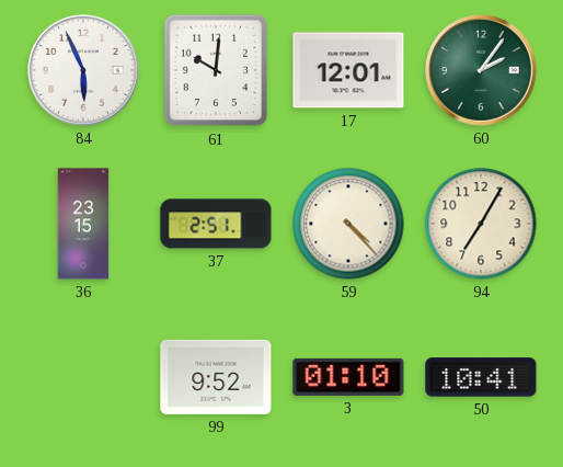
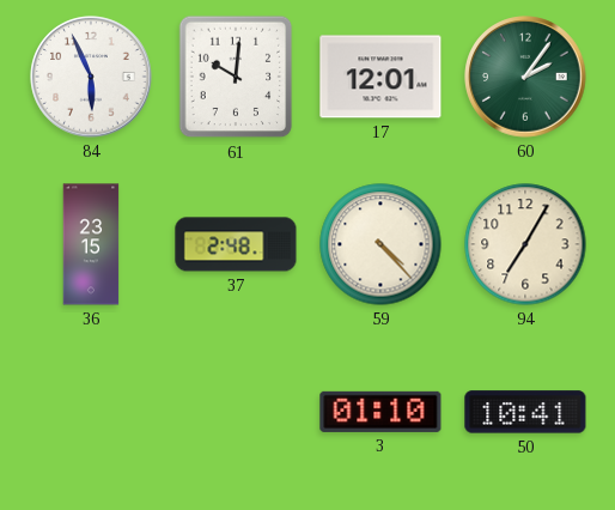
37: 2:51 -> 2:48 (236, 244)
99: 9:52 -> none (216, 377)
